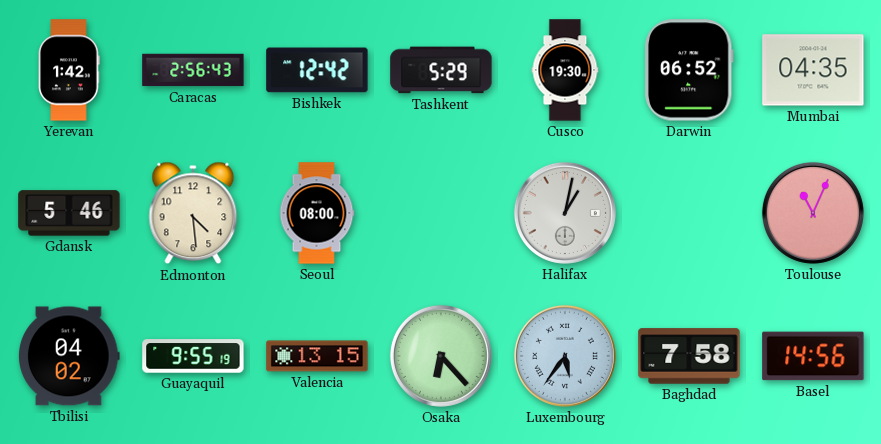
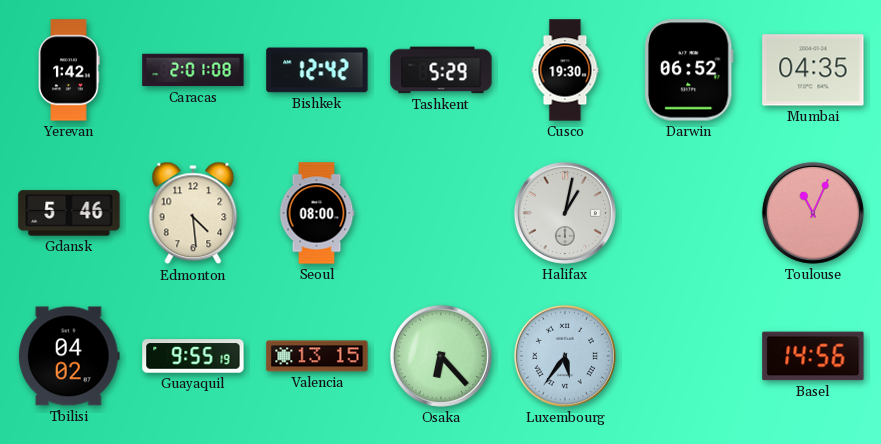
Caracas: 2:56 -> 2:01 (193, 70)
Baghdad: 7:58 -> none (689, 356)
